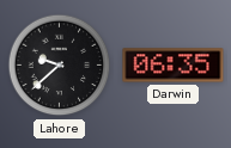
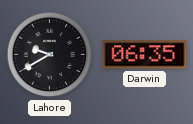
Lahore: 9:38 -> 9:40 (50, 55)
